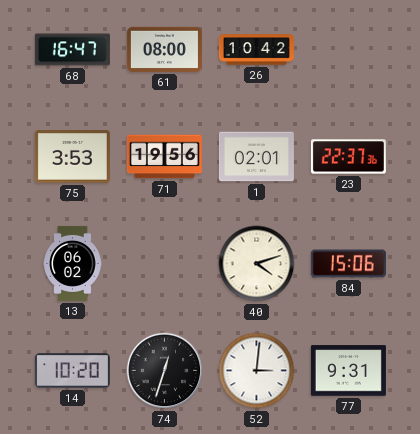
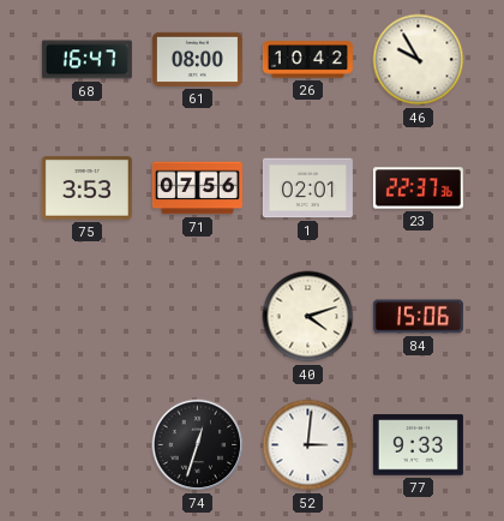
46: none -> 9:55 (419, 60)
71: 19:56 -> 07:56 (197, 188)
13: 06:02 -> none (73, 263)
14: 10:20 -> none (72, 371)
77: 9:31 -> 9:33 (418, 445)
